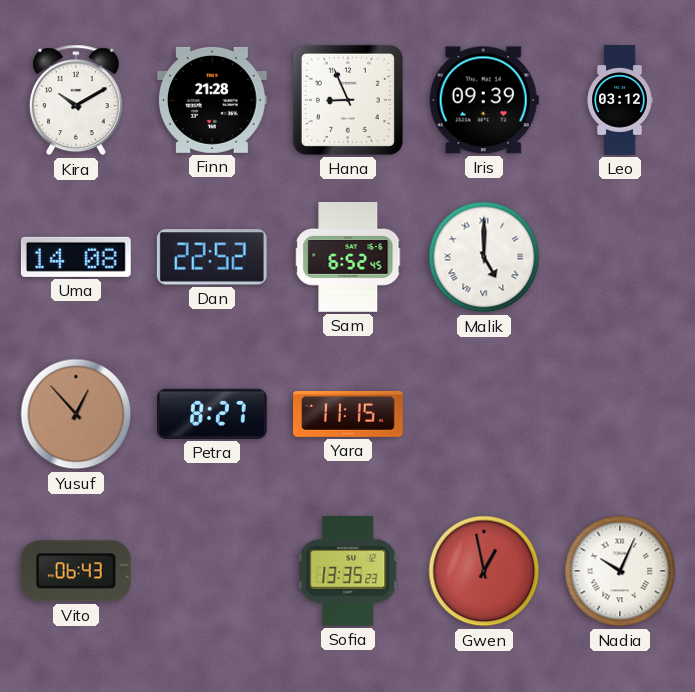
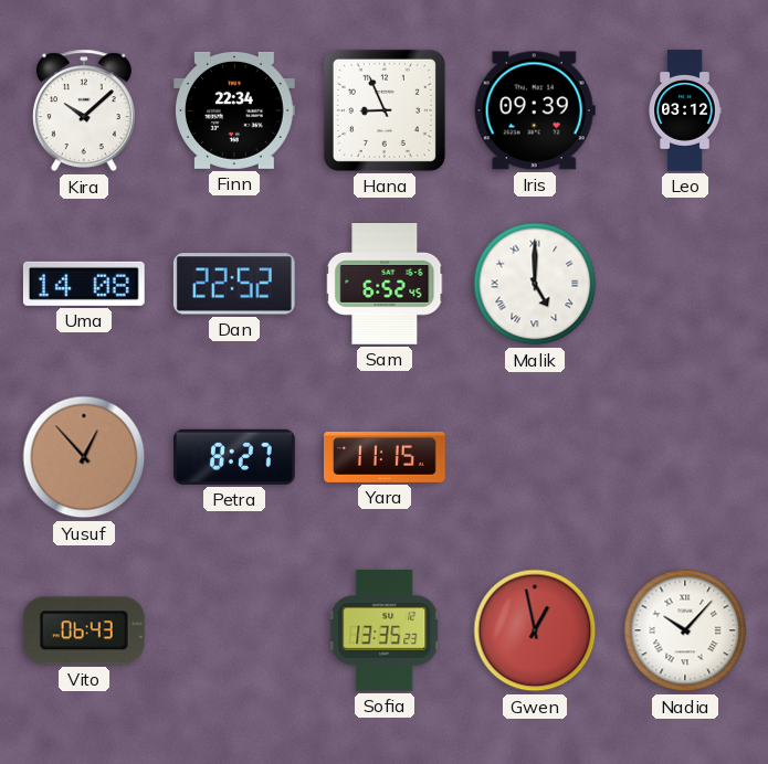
Kira: 10:10 -> 10:08 (84, 110)
Finn: 21:28 -> 22:34 (235, 110)
Nadia: 10:04 -> 10:07 (685, 630)
